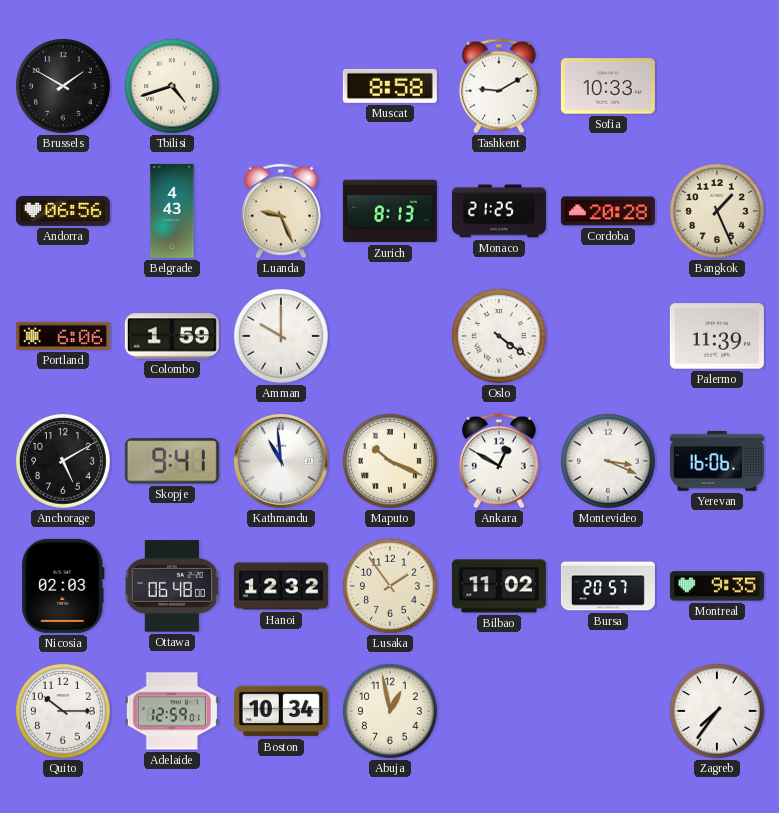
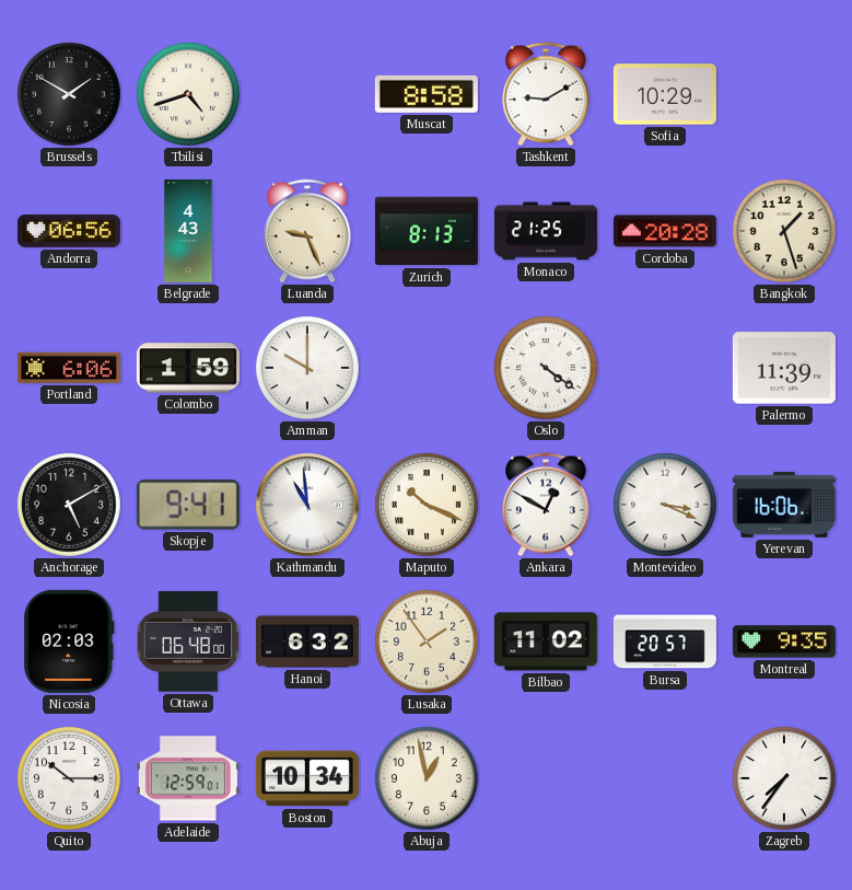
Sofia: 10:33 -> 10:29 (665, 94)
Bangkok: 1:26 -> 1:27 (785, 232)
Hanoi: 12:32 -> 6:32 (307, 642)
